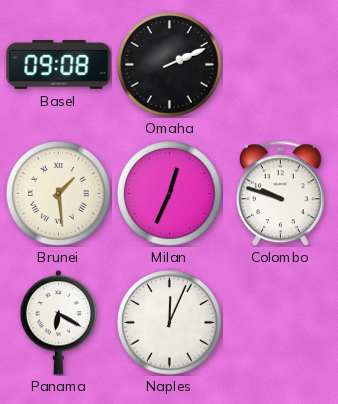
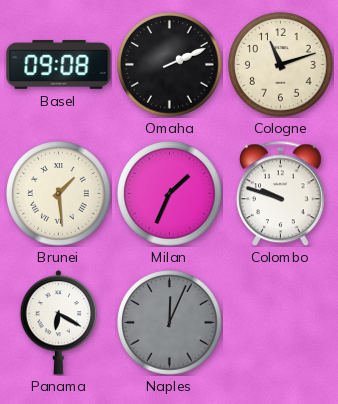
Cologne: none -> 11:12 (281, 65)
Milan: 12:34 -> 1:34 (170, 194)
Naples dial: white -> grey (170, 323)
